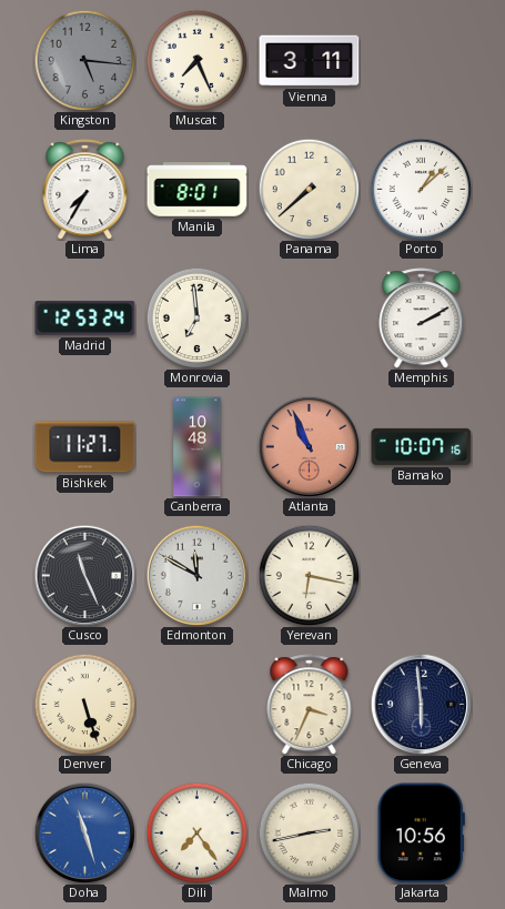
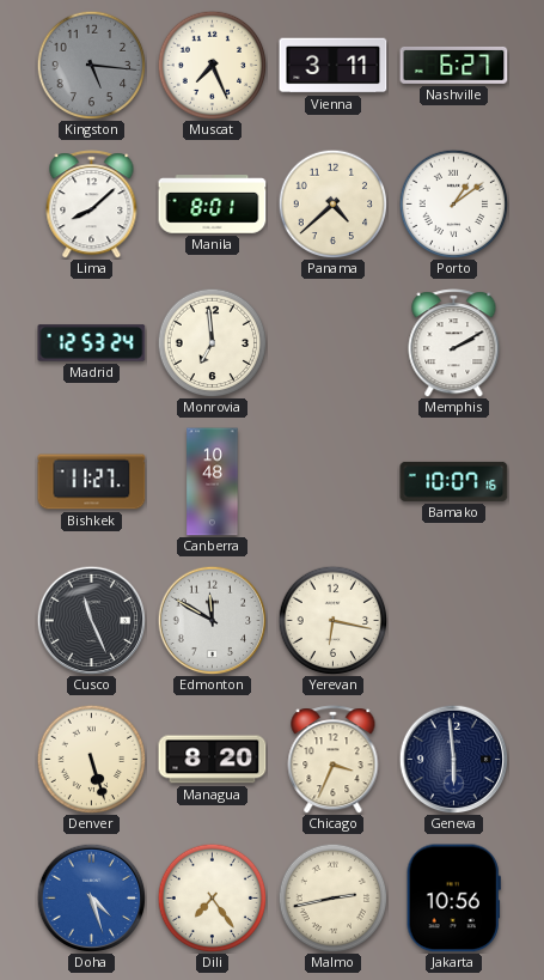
Nashville: none -> 6:27 (454, 65)
Lima: 7:35 -> 8:08 (92, 205)
Panama: 7:38 -> 4:38 (332, 203)
Porto: 1:08 -> 1:09 (453, 203)
Atlanta: 10:56 -> none (309, 446)
Managua: none -> 8:20 (213, 760)
Doha: 11:27 -> 4:27 (91, 897)
